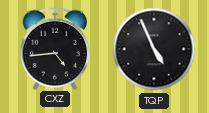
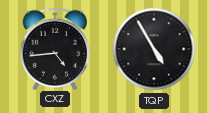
TQP: 4:56 -> 4:55 (154, 49)
